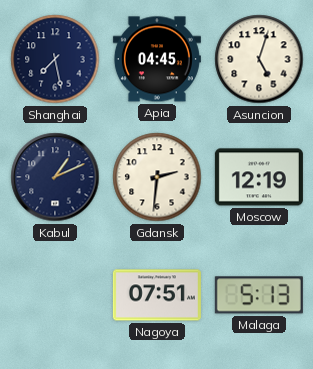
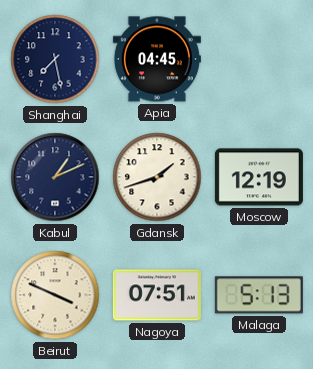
Asuncion: 5:03 -> none (259, 59)
Gdansk: 2:31 -> 1:42 (157, 177)
Beirut: none -> 3:49 (55, 295)
